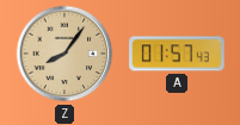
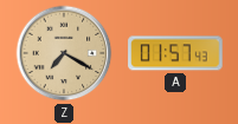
Z: 8:06 -> 7:20 (64, 53)
